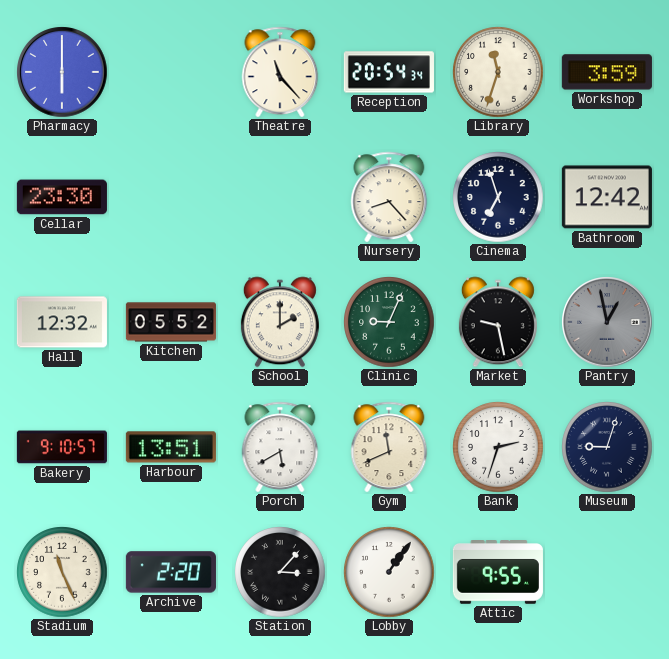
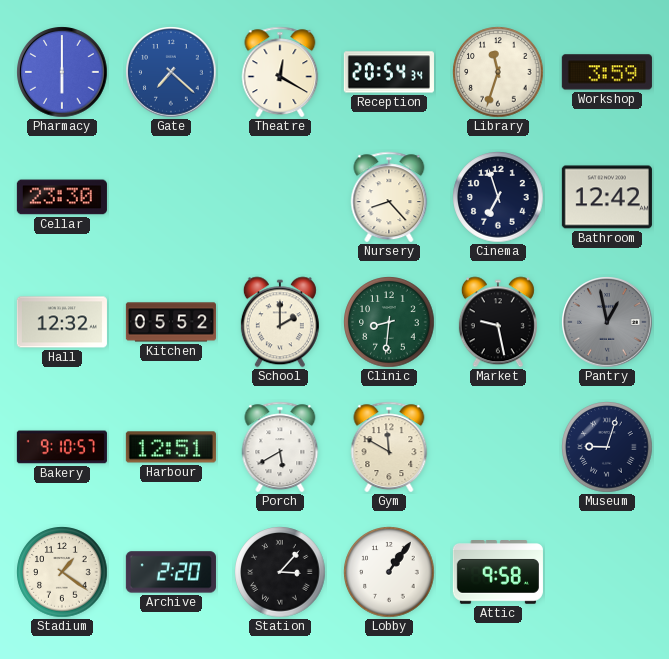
Gate: none -> 7:22 (171, 72)
Theatre: 11:23 -> 12:20 (280, 72)
Clinic: 9:04 -> 8:31 (389, 322)
Harbour: 13:51 -> 12:51 (171, 447)
Gym: 11:41 -> 11:50 (389, 447)
Bank: 2:33 -> none (498, 447)
Stadium: 11:26 -> 1:21 (62, 572)
Attic: 9:55 -> 9:58 (498, 573)
